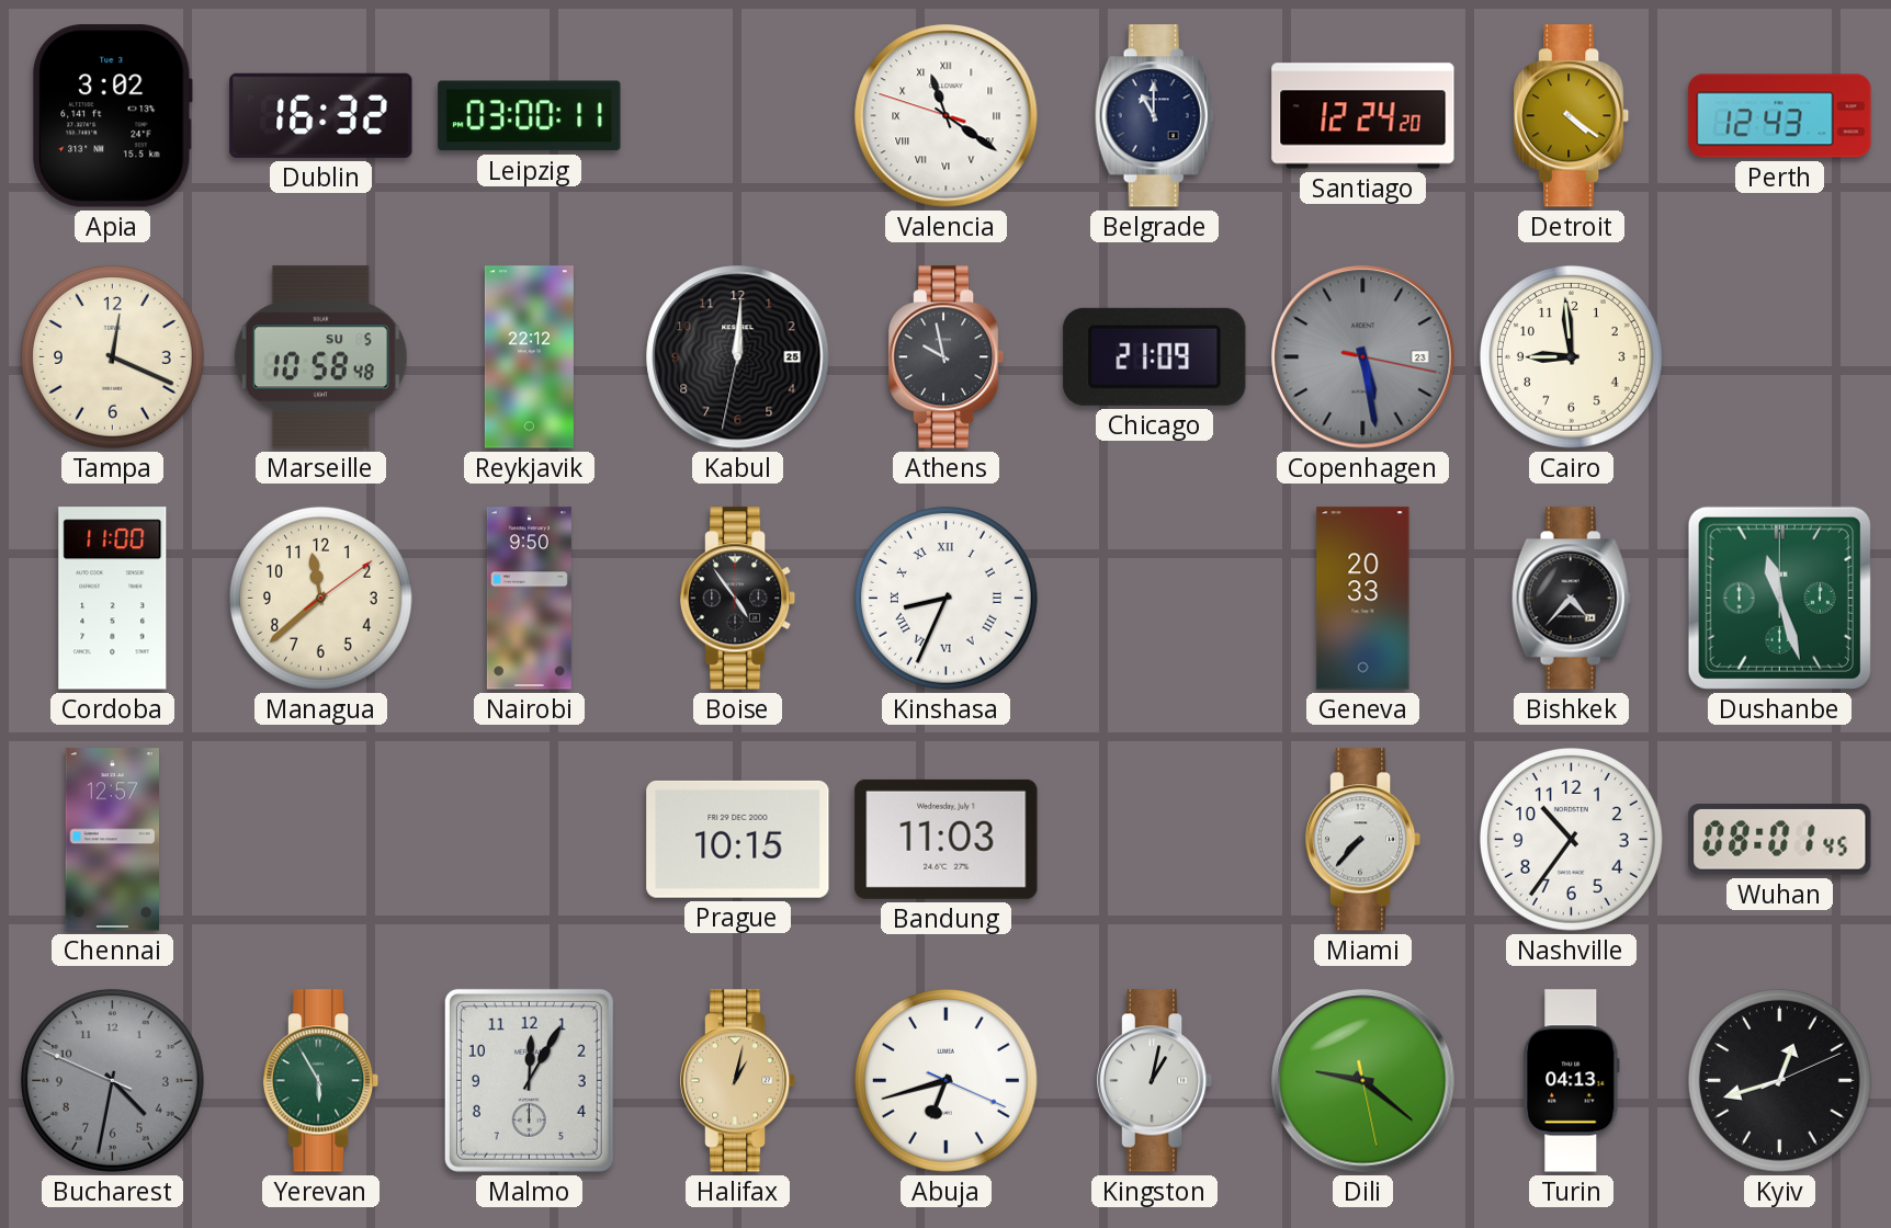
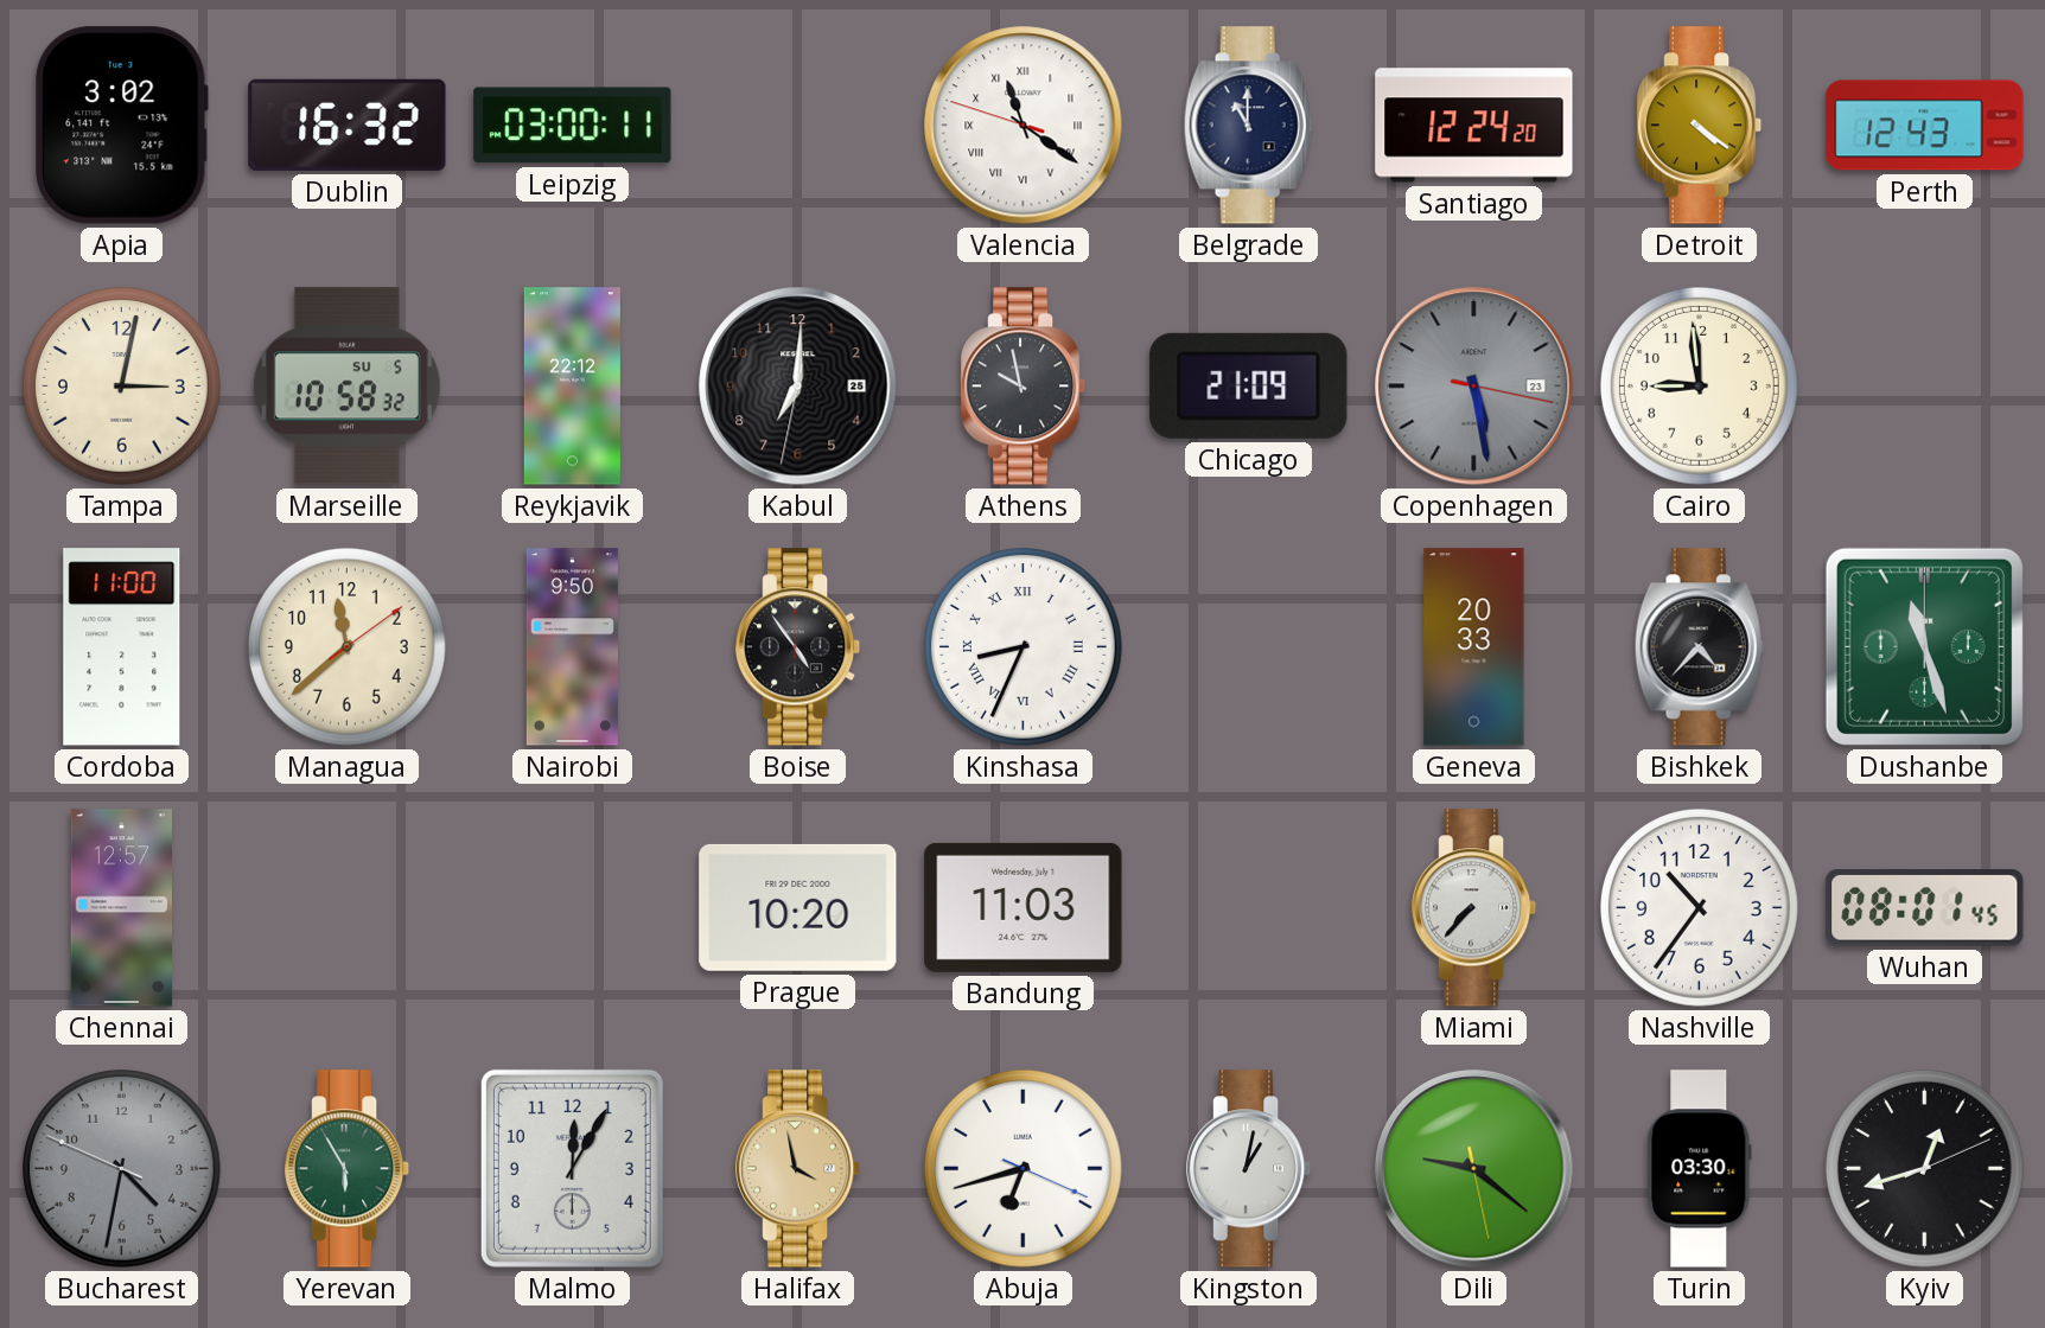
Tampa: 12:19 -> 3:02 (121, 385)
Marseille: 10:58:48 -> 10:58:32 (346, 387)
Kabul: 12:00 -> 7:00 (798, 387)
Prague: 10:15 -> 10:20 (798, 907)
Halifax: 1:02 -> 3:58 (798, 1169)
Turin: 04:13 -> 03:30 (1700, 1169)
